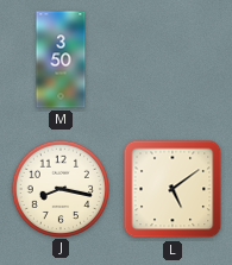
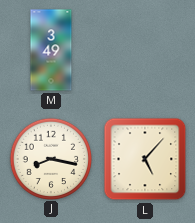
M: 3:50 -> 3:49 (51, 50)
L: 5:09 -> 5:07 (145, 159)
